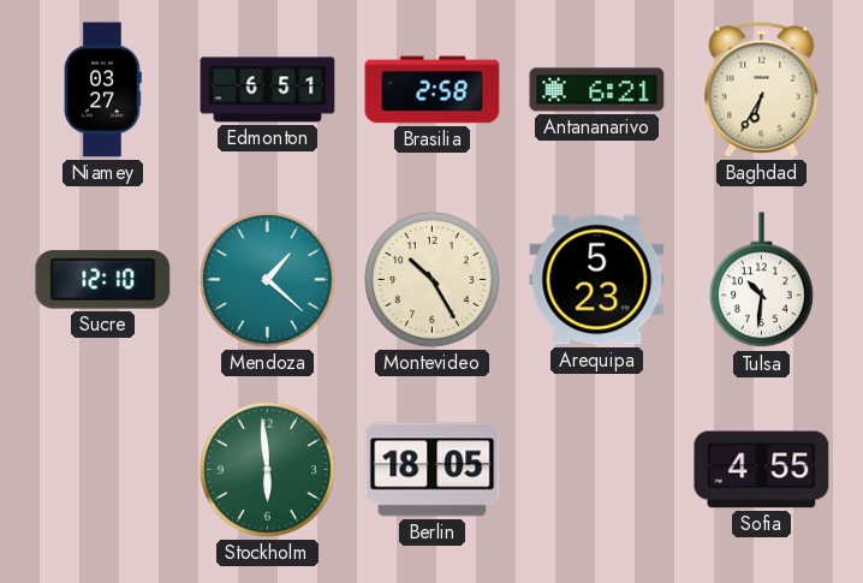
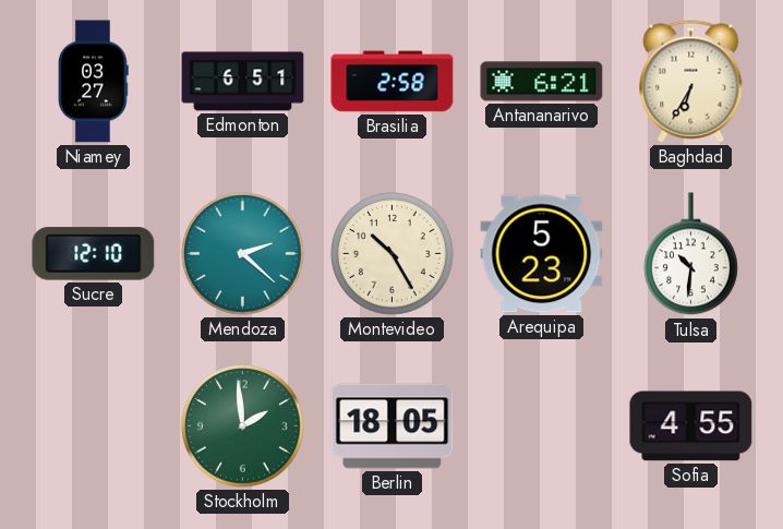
Mendoza: 1:22 -> 2:22 (243, 254)
Stockholm: 5:59 -> 1:59 (243, 426)
